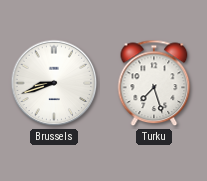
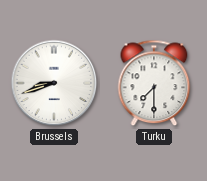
Turku: 7:27 -> 7:30 (154, 83)
